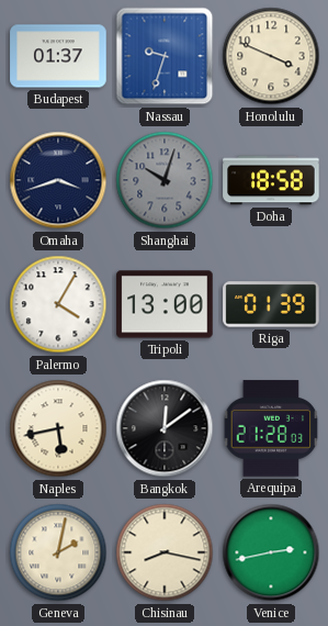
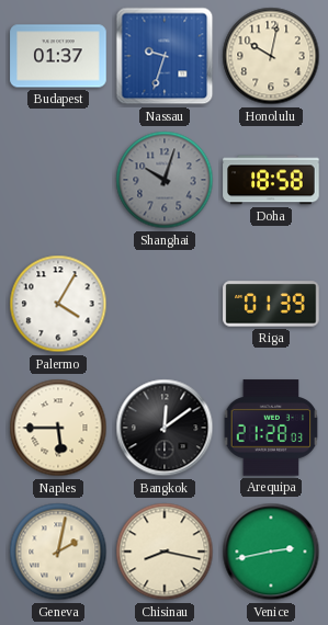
Honolulu: 3:49 -> 10:02 (271, 56)
Omaha: 3:42 -> none (58, 180)
Tripoli: 13:00 -> none (165, 304)
Naples: 5:43 -> 5:45 (58, 428)
